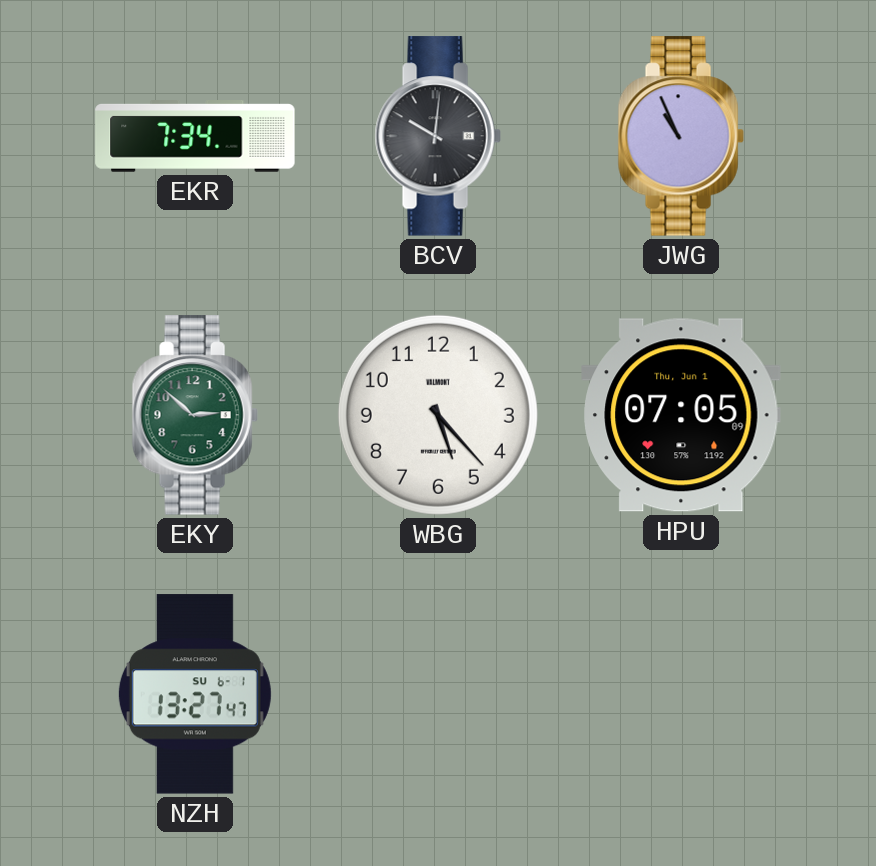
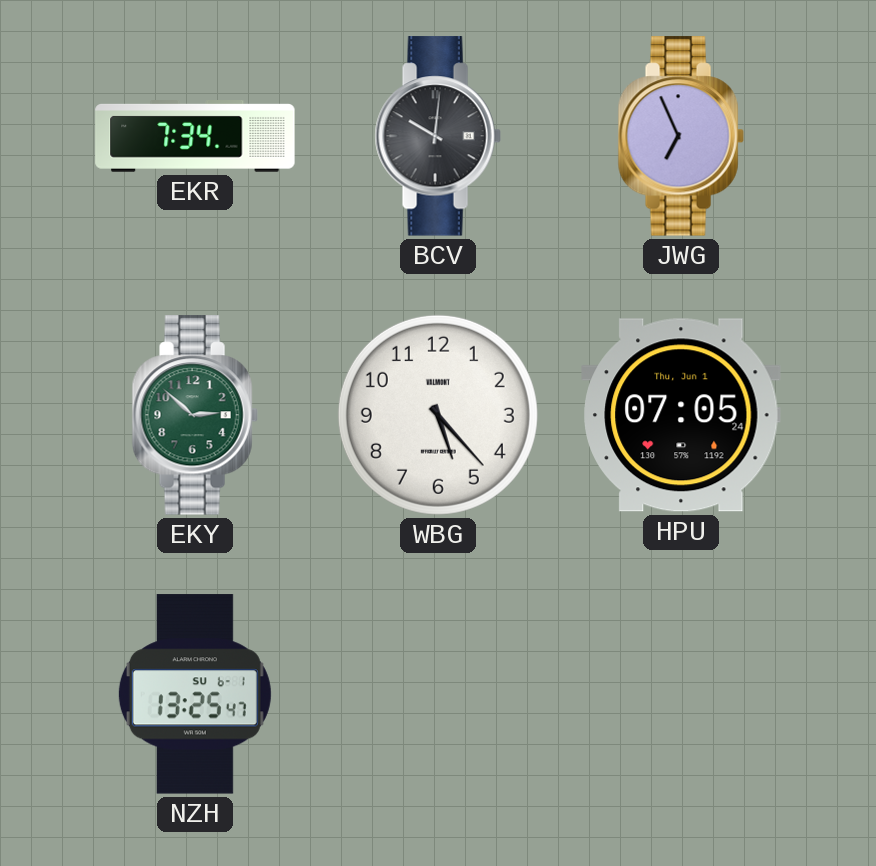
JWG: 10:56 -> 6:56 (681, 136)
HPU: 07:05:09 -> 07:05:24 (681, 415)
NZH: 13:27 -> 13:25 (195, 694)
